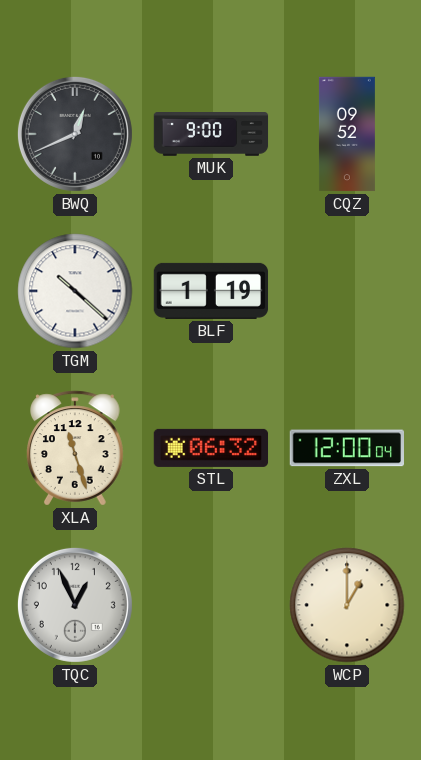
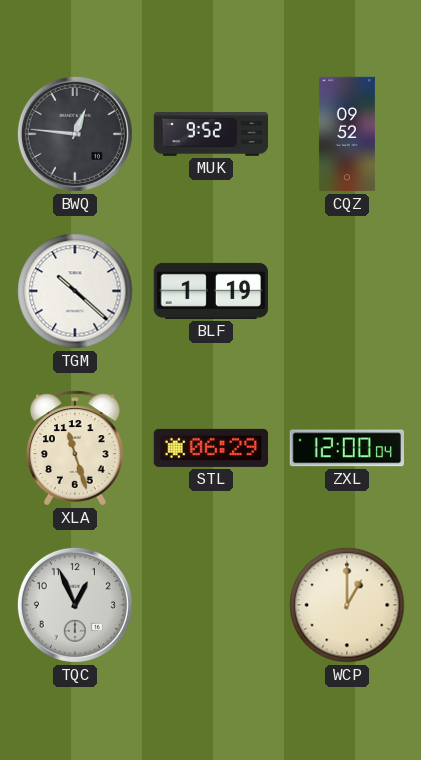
BWQ: 12:41 -> 12:46 (75, 134)
MUK: 9:00 -> 9:52 (211, 134)
STL: 06:32 -> 06:29 (211, 448)
